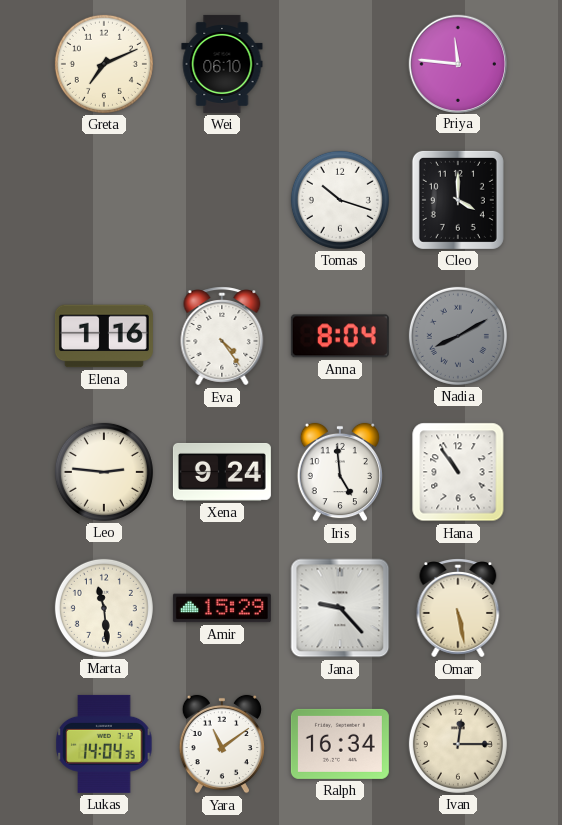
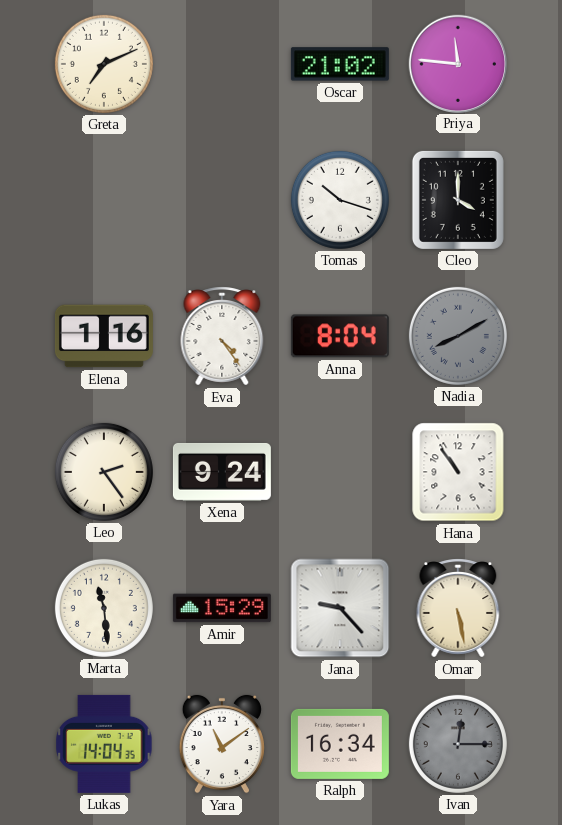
Wei: 06:10 -> none (222, 64)
Oscar: none -> 21:02 (340, 64)
Leo: 2:46 -> 2:24 (104, 472)
Iris: 4:59 -> none (340, 472)
Ivan dial: cream -> grey (458, 744)
